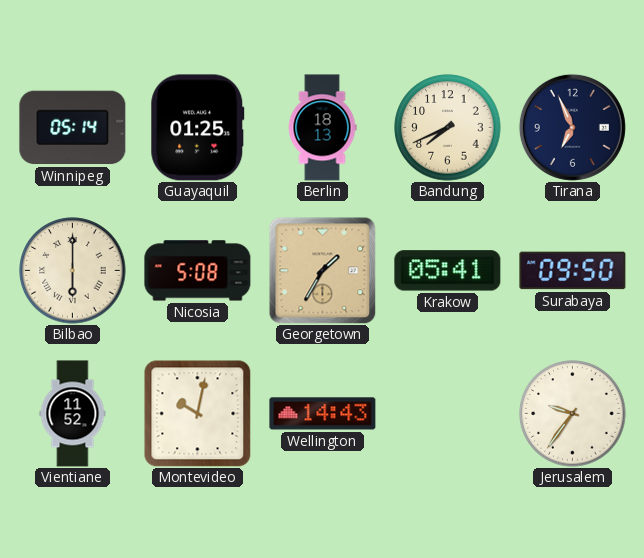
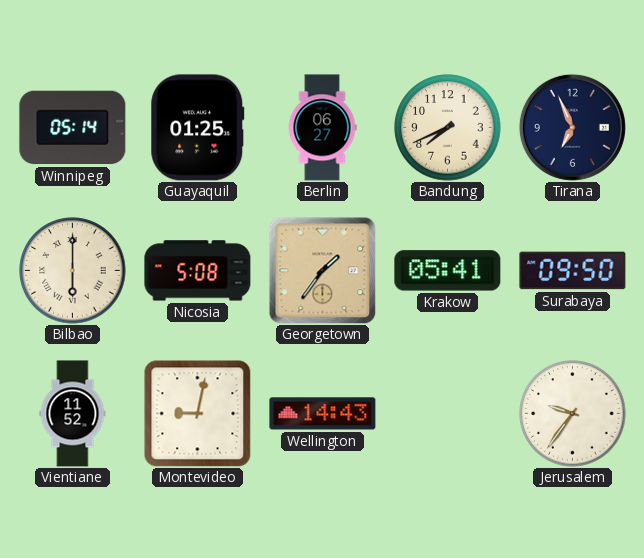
Berlin: 18:13 -> 06:27 (322, 128)
Georgetown: 1:35 -> 1:36 (322, 270)
Montevideo: 10:02 -> 9:02 (197, 413)
